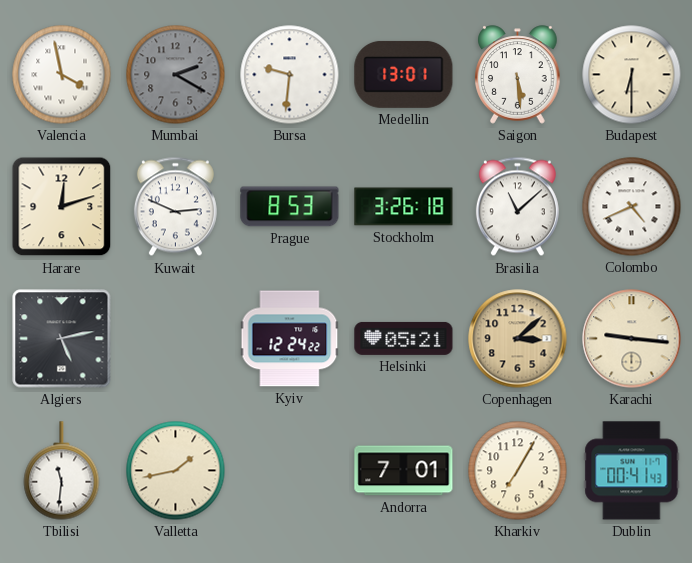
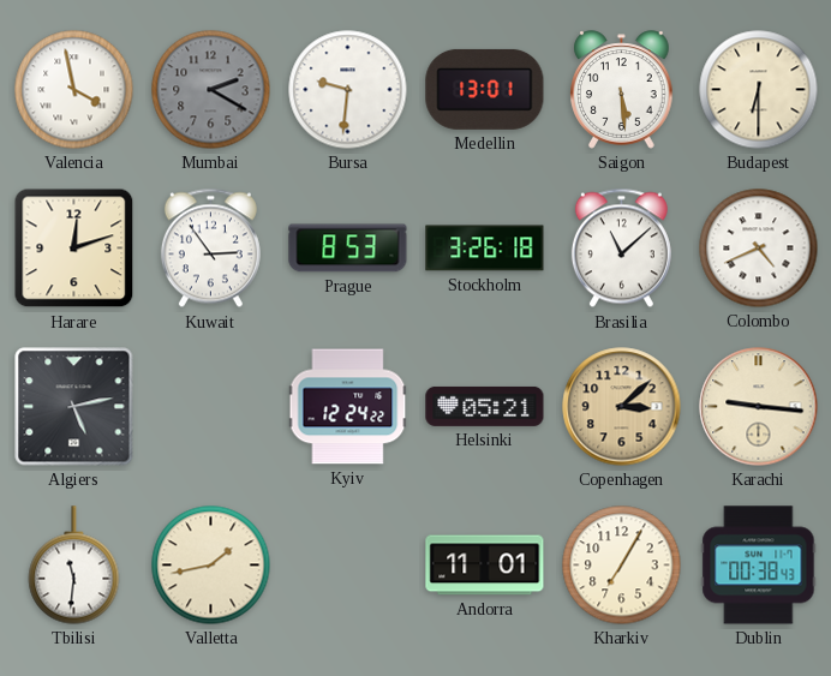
Kuwait: 2:49 -> 2:54 (210, 249)
Andorra: 7:01 -> 11:01 (485, 566)
Dublin: 00:41 -> 00:38 (759, 566)
